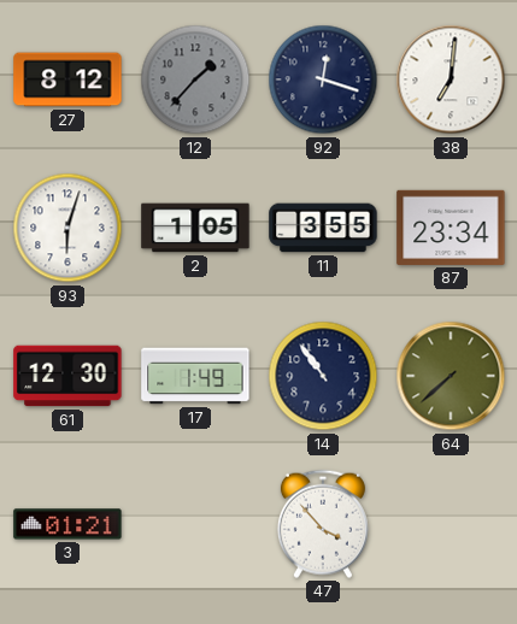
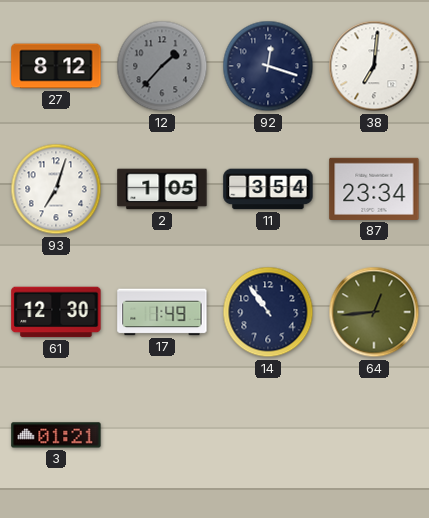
93: 6:03 -> 7:03 (56, 189)
11: 3:55 -> 3:54 (268, 189)
64: 7:38 -> 12:44 (374, 312)
47: 3:53 -> none (323, 524)
